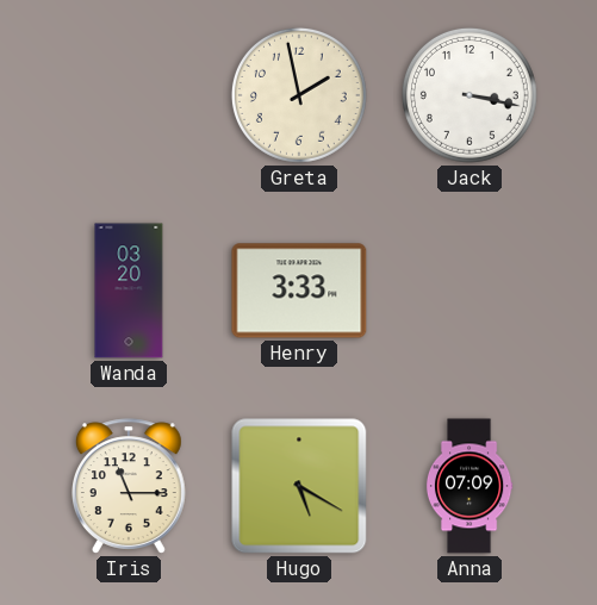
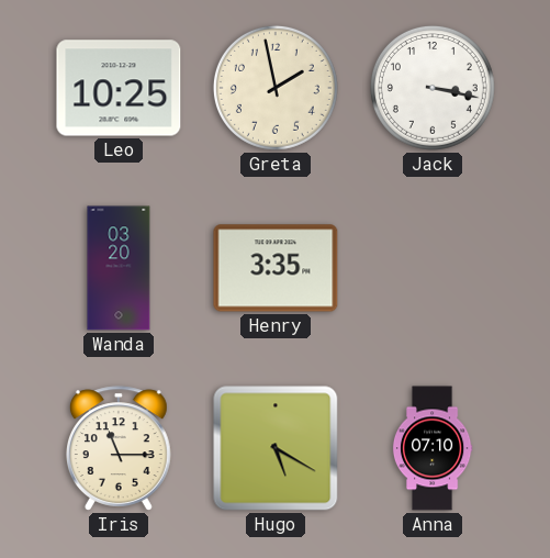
Leo: none -> 10:25 (119, 88)
Henry: 3:33 -> 3:35 (276, 268)
Anna: 07:09 -> 07:10 (433, 448)
